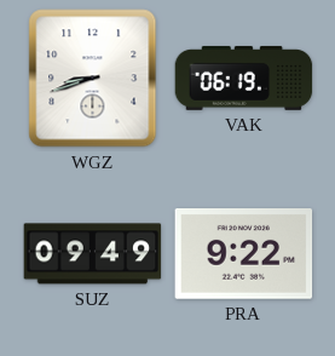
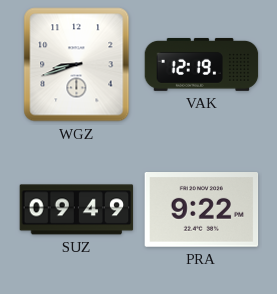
VAK: 06:19 -> 12:19 (202, 64)
